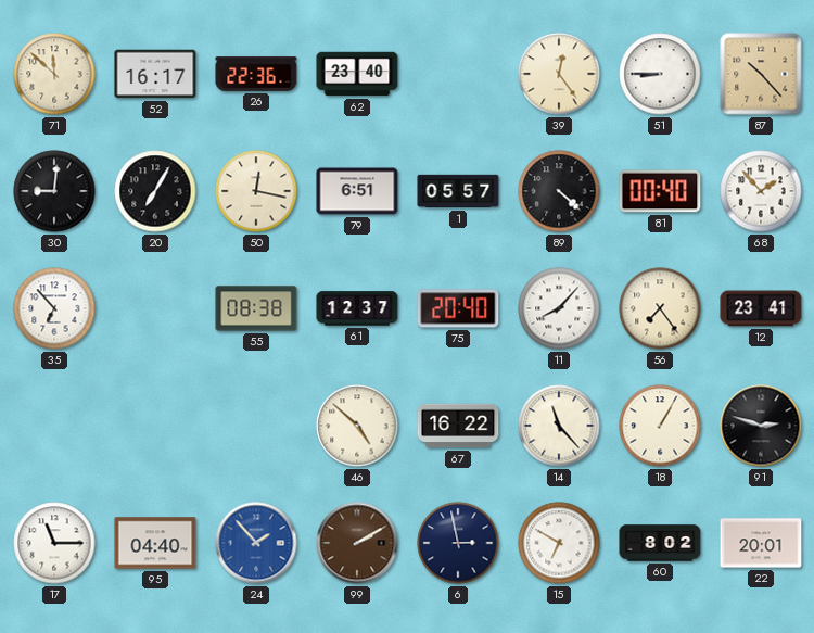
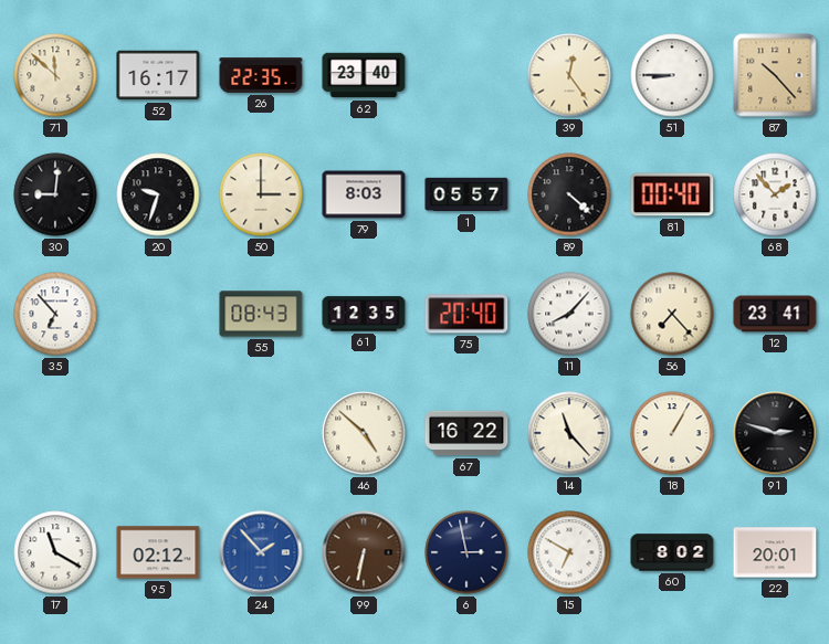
26: 22:36 -> 22:35 (261, 76)
20: 7:05 -> 9:33 (158, 194)
50: 12:17 -> 3:00 (261, 194)
79: 6:51 -> 8:03 (364, 194)
55: 08:38 -> 08:43 (261, 314)
61: 12:37 -> 12:35 (364, 314)
56: 7:24 -> 7:23 (672, 314)
17: 11:15 -> 11:20 (55, 552)
95: 04:40 -> 02:12 (158, 552)
99: 2:10 -> 6:32 (364, 552)
